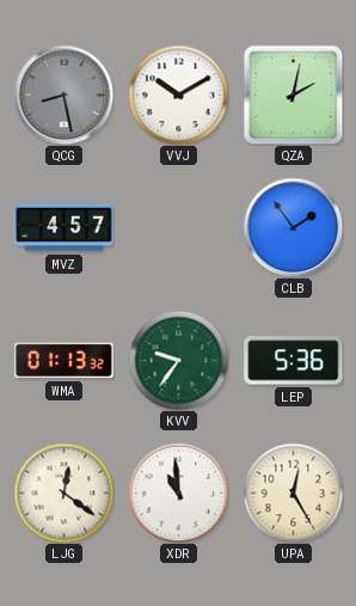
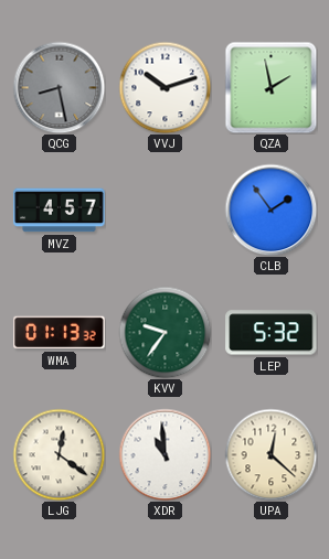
VVJ: 10:10 -> 10:12 (164, 87)
QZA: 2:02 -> 1:58 (270, 87)
LEP: 5:36 -> 5:32 (272, 333)
UPA: 12:25 -> 12:22 (270, 454)
